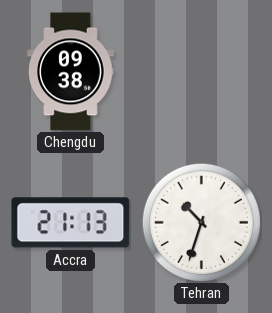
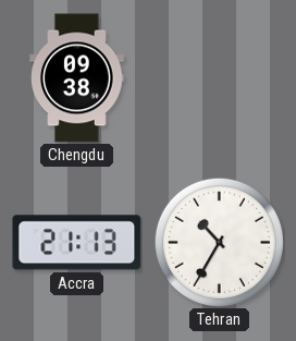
Tehran: 10:33 -> 10:35 (219, 242)
